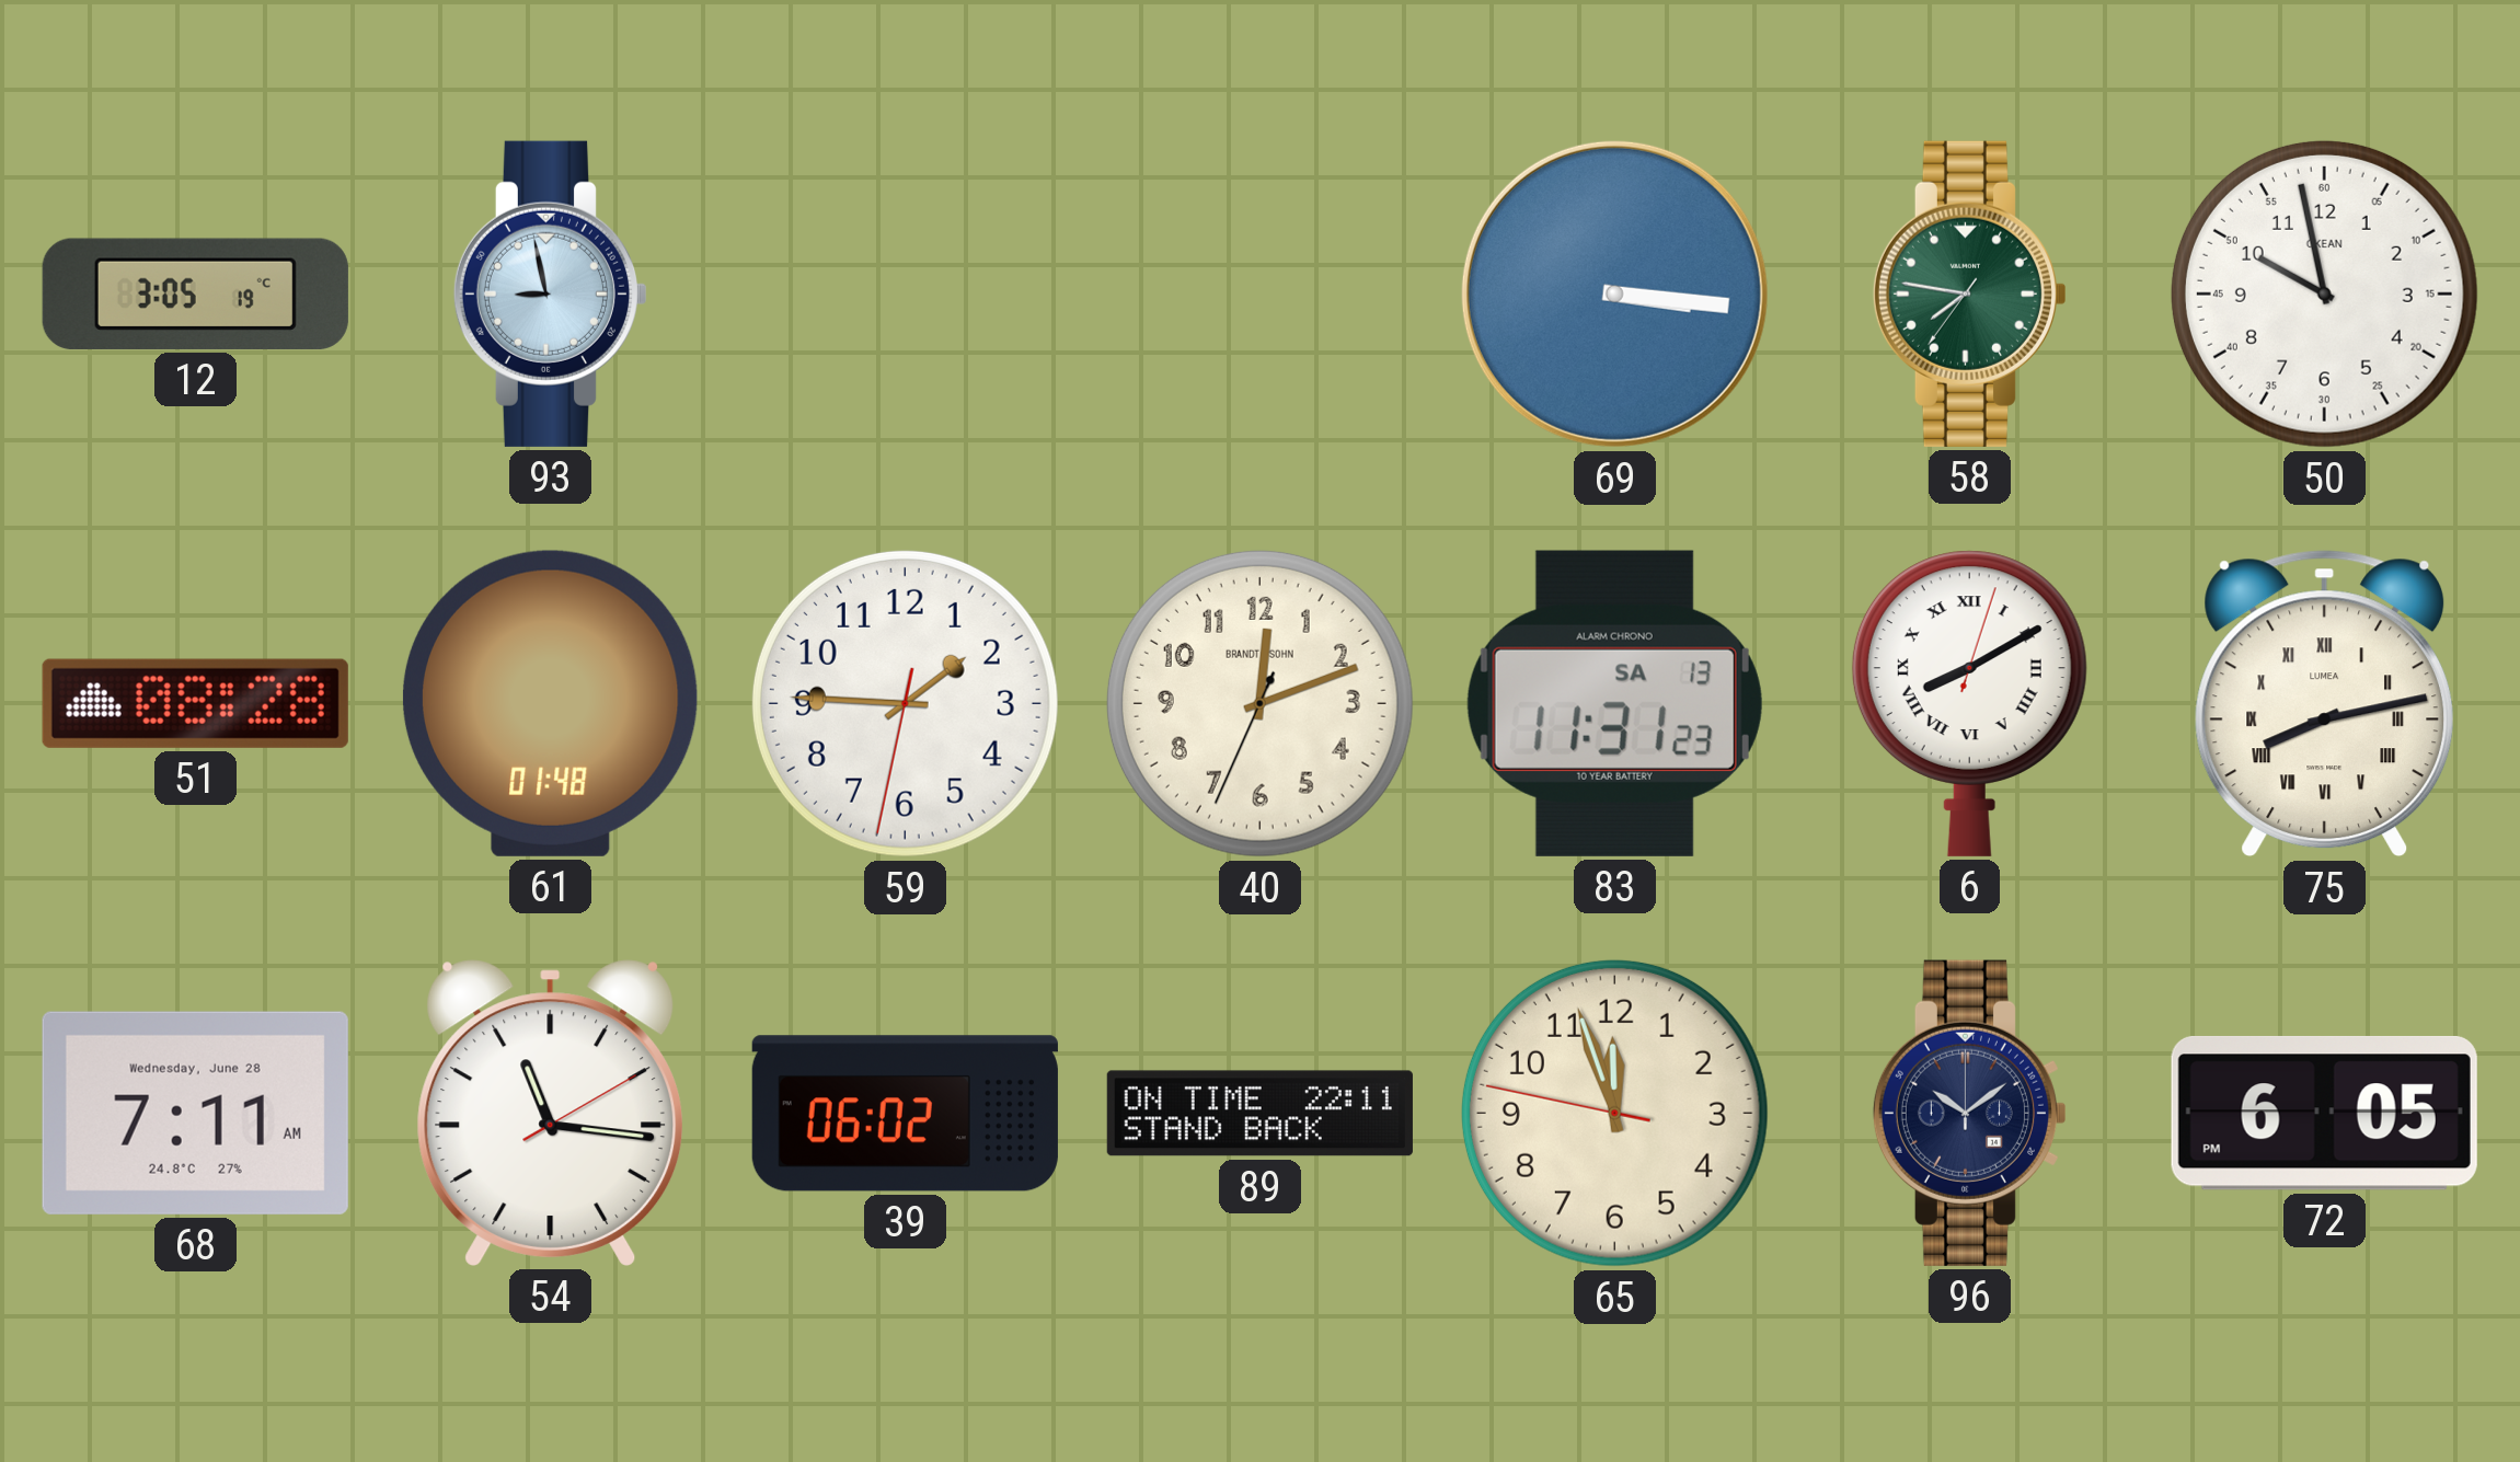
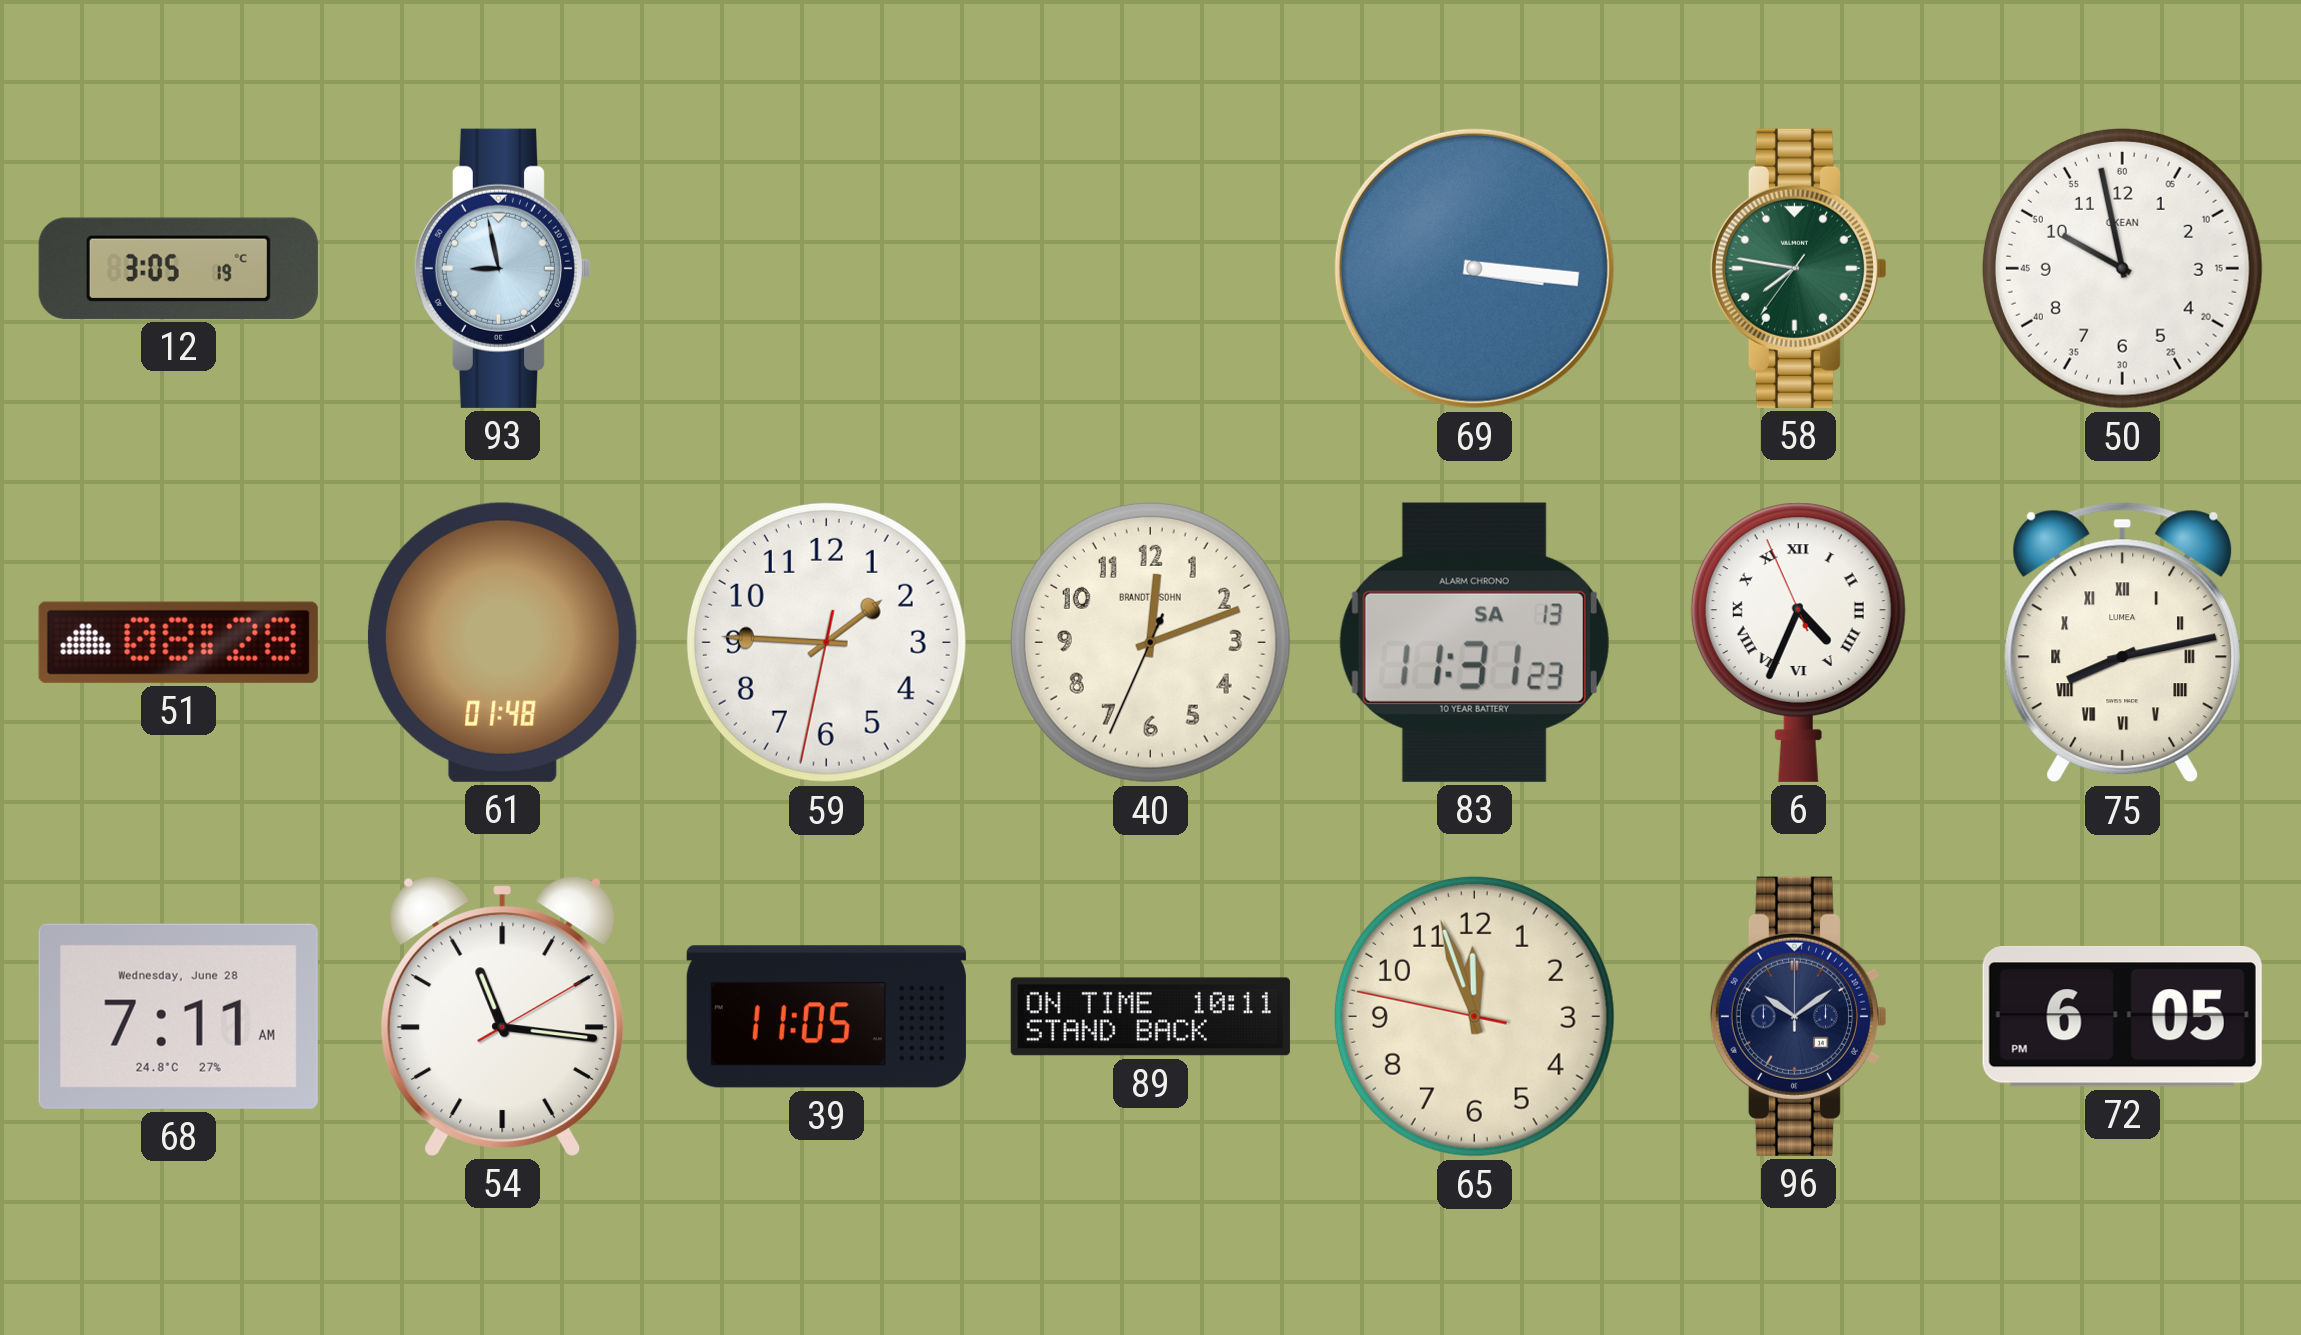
6: 8:10 -> 4:33 (1798, 642)
39: 06:02 -> 11:05 (826, 1017)
89: 22:11 -> 10:11 (1150, 1017)
